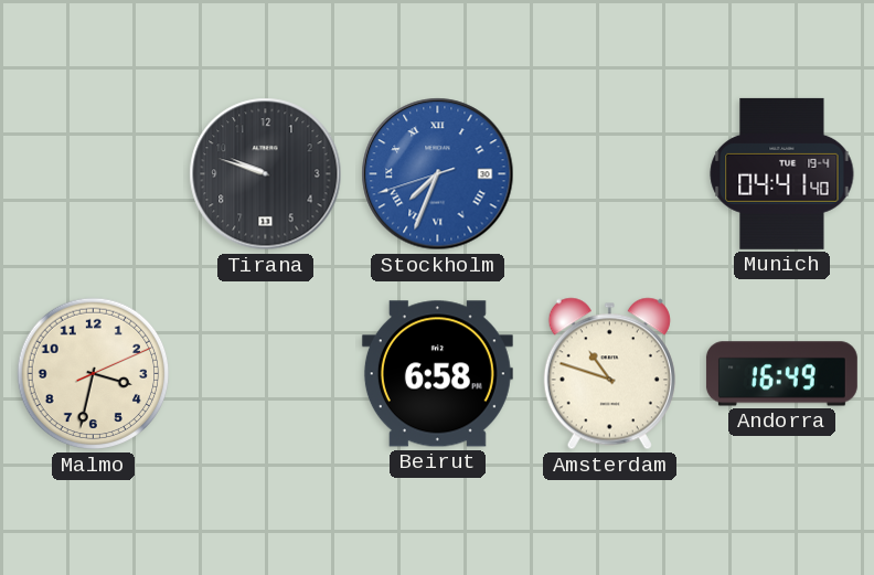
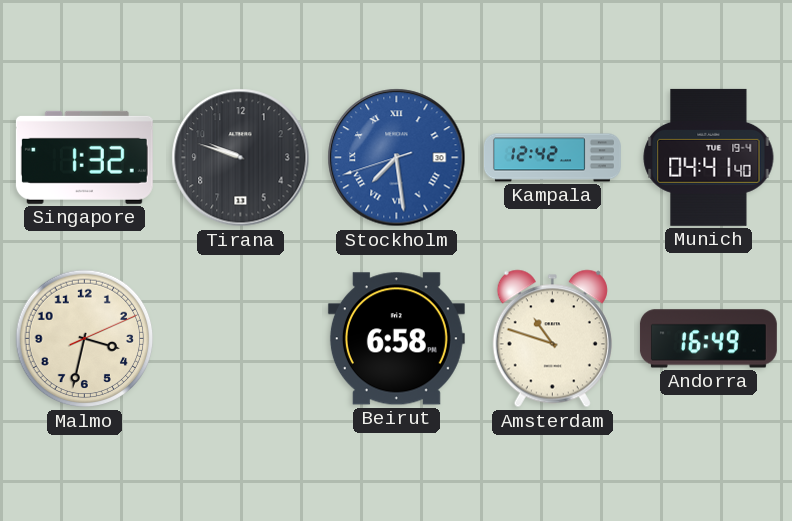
Singapore: none -> 1:32 (84, 157)
Stockholm: 7:33 -> 7:28 (397, 158)
Kampala: none -> 12:42 (553, 158)
